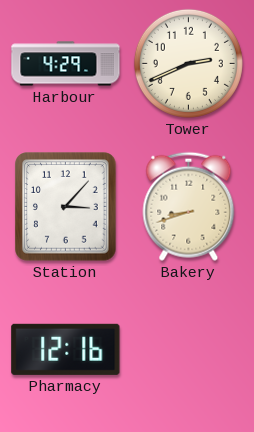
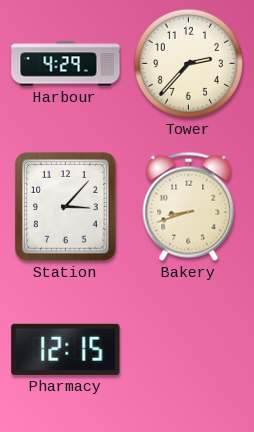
Tower: 2:41 -> 2:37 (188, 63)
Pharmacy: 12:16 -> 12:15 (66, 349)
